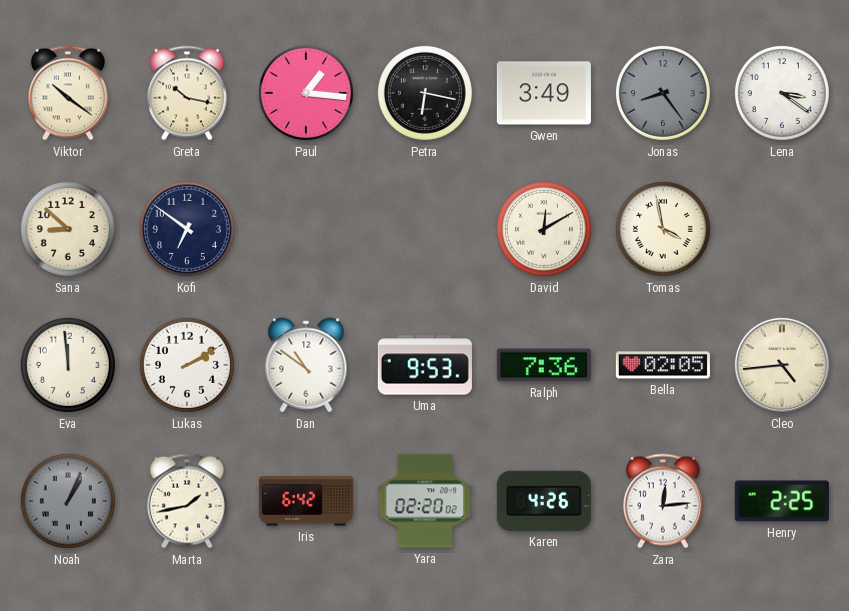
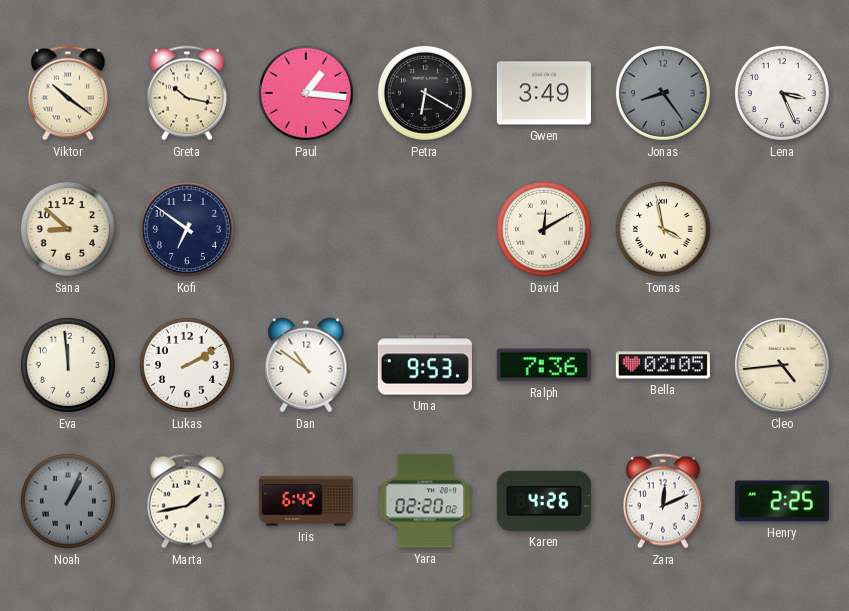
Petra: 6:17 -> 6:20 (425, 93)
Lena: 3:21 -> 3:26 (782, 93)
Zara: 12:14 -> 12:11 (663, 501)
